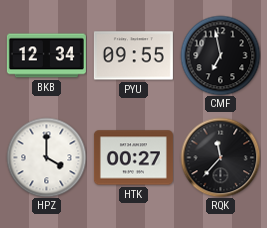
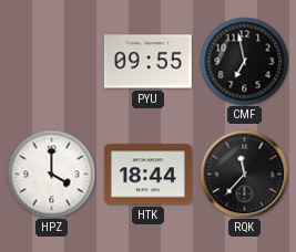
BKB: 12:34 -> none (46, 56)
HTK: 00:27 -> 18:44 (147, 175)
